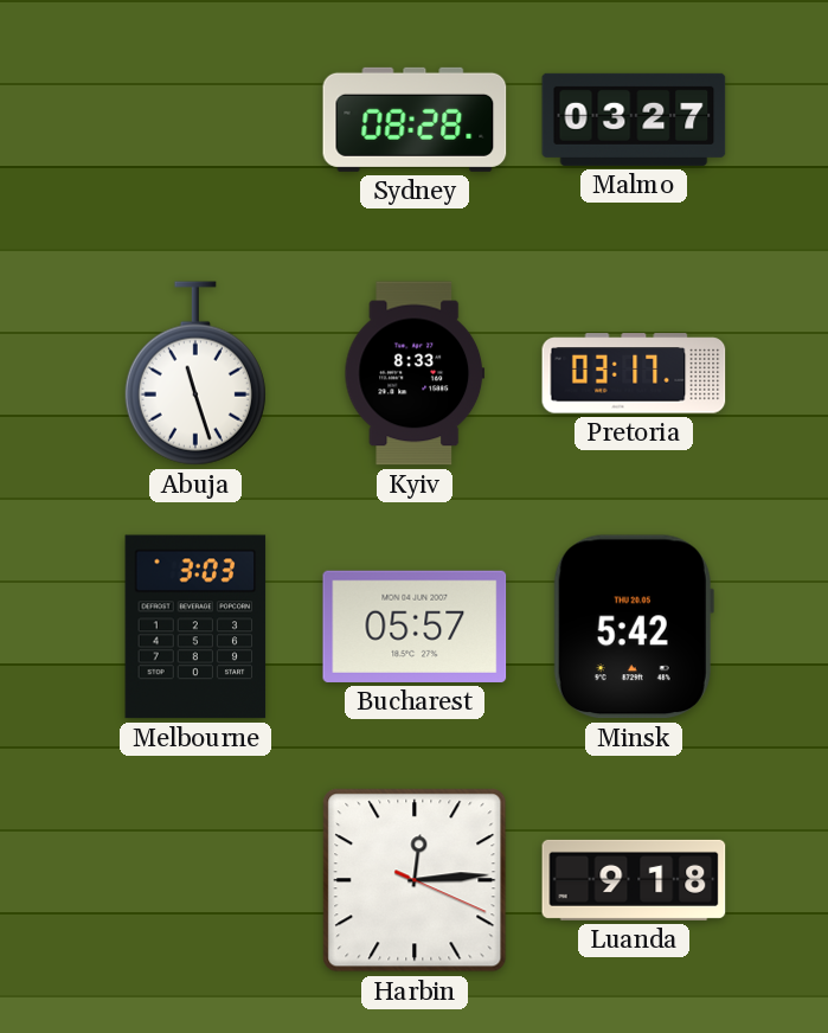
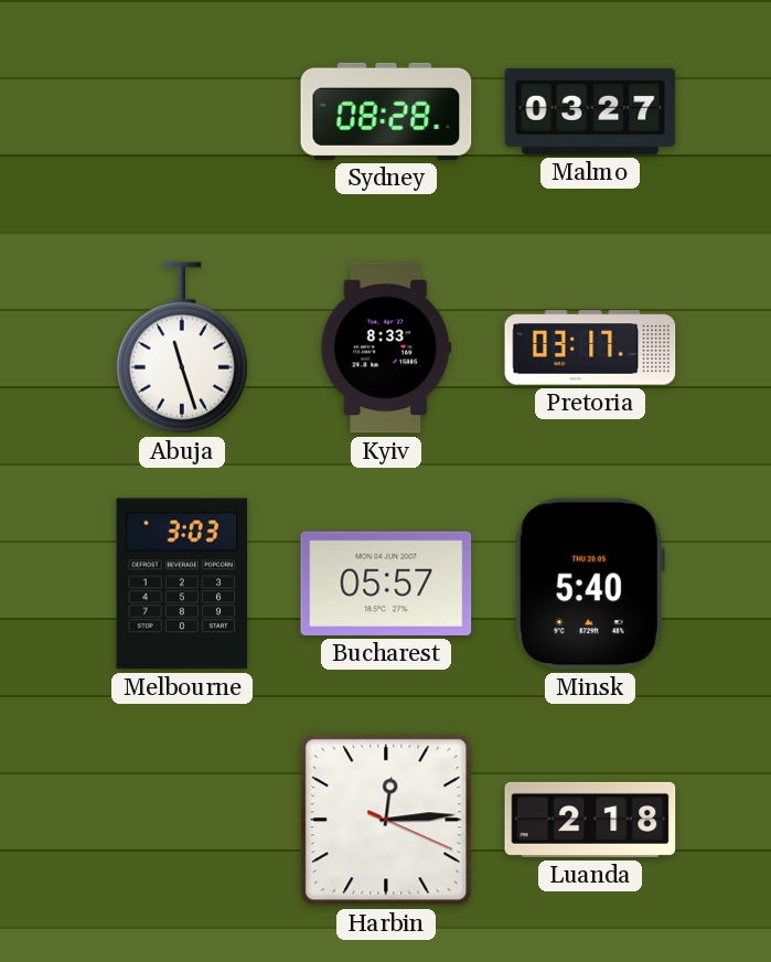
Minsk: 5:42 -> 5:40 (590, 584)
Luanda: 9:18 -> 2:18 (590, 820)
